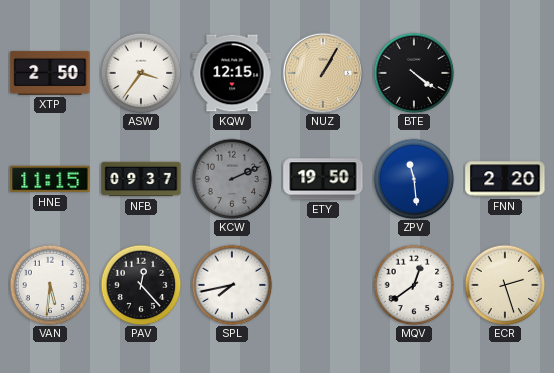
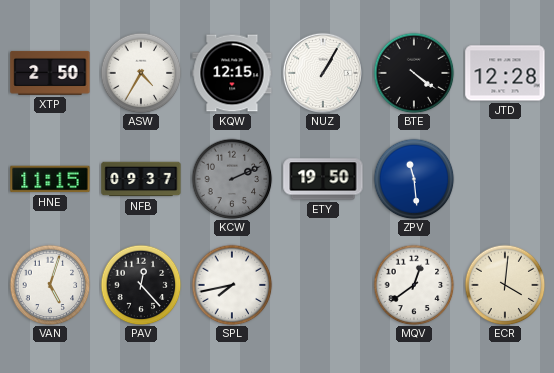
ASW: 3:36 -> 4:35 (141, 73)
NUZ dial: champagne -> white (322, 72)
JTD: none -> 12:28 (505, 73)
FNN: 2:20 -> none (505, 179)
VAN: 5:31 -> 5:03 (50, 285)
ECR: 2:27 -> 4:01 (505, 285)
